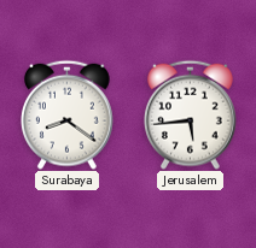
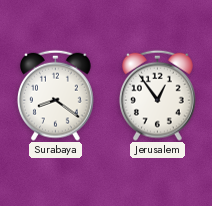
Jerusalem: 5:44 -> 12:54 (157, 95)
